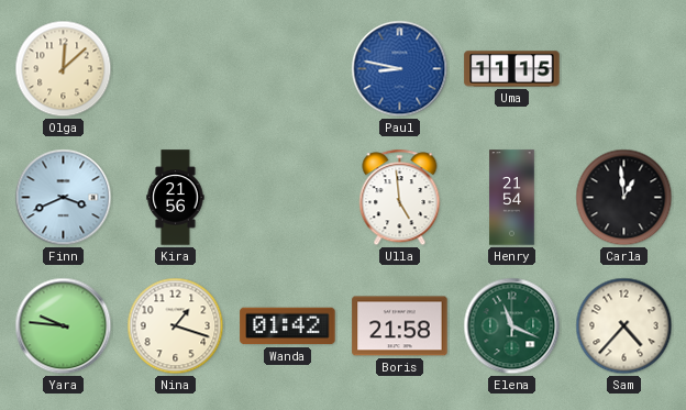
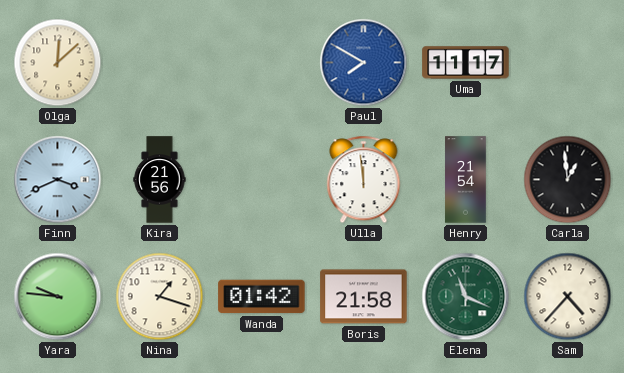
Paul: 8:47 -> 7:50 (364, 63)
Uma: 11:15 -> 11:17 (466, 63)
Ulla: 4:59 -> 11:59 (364, 180)
